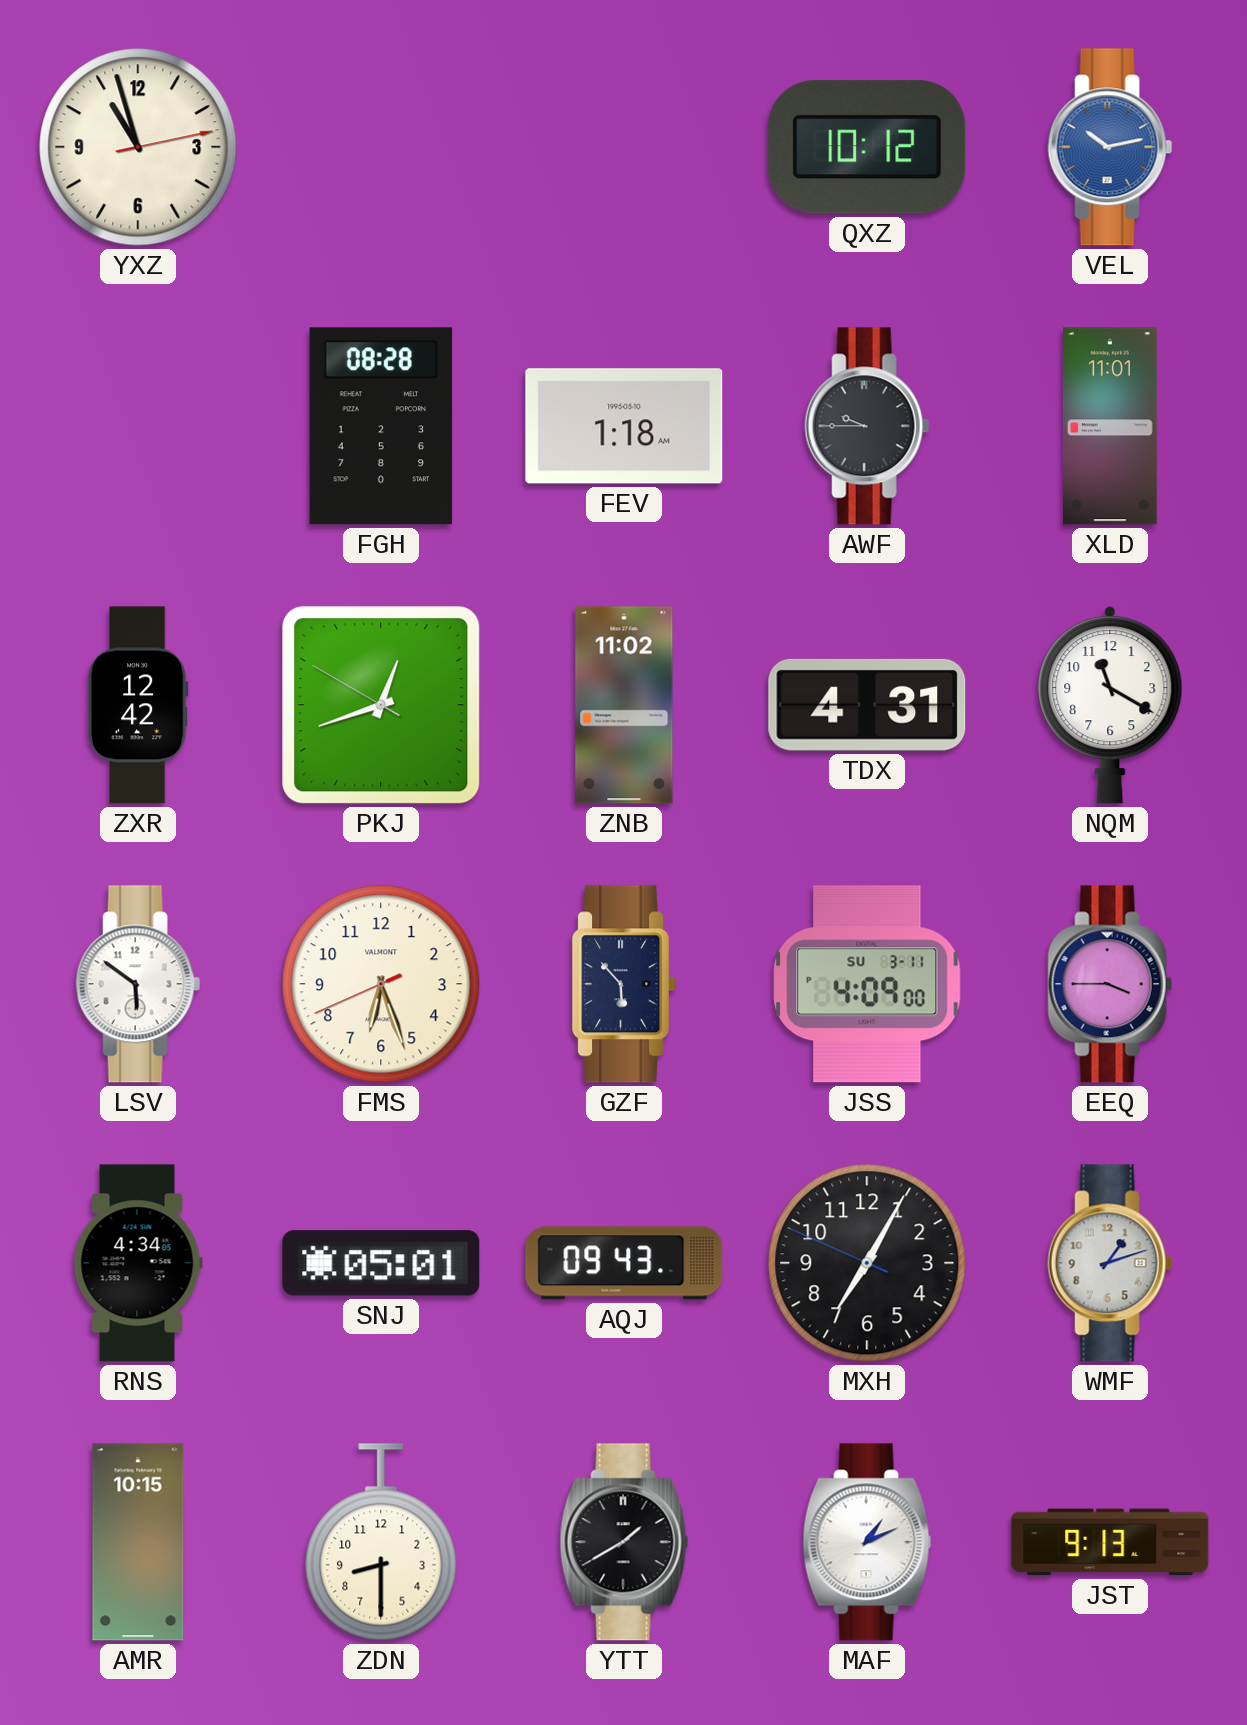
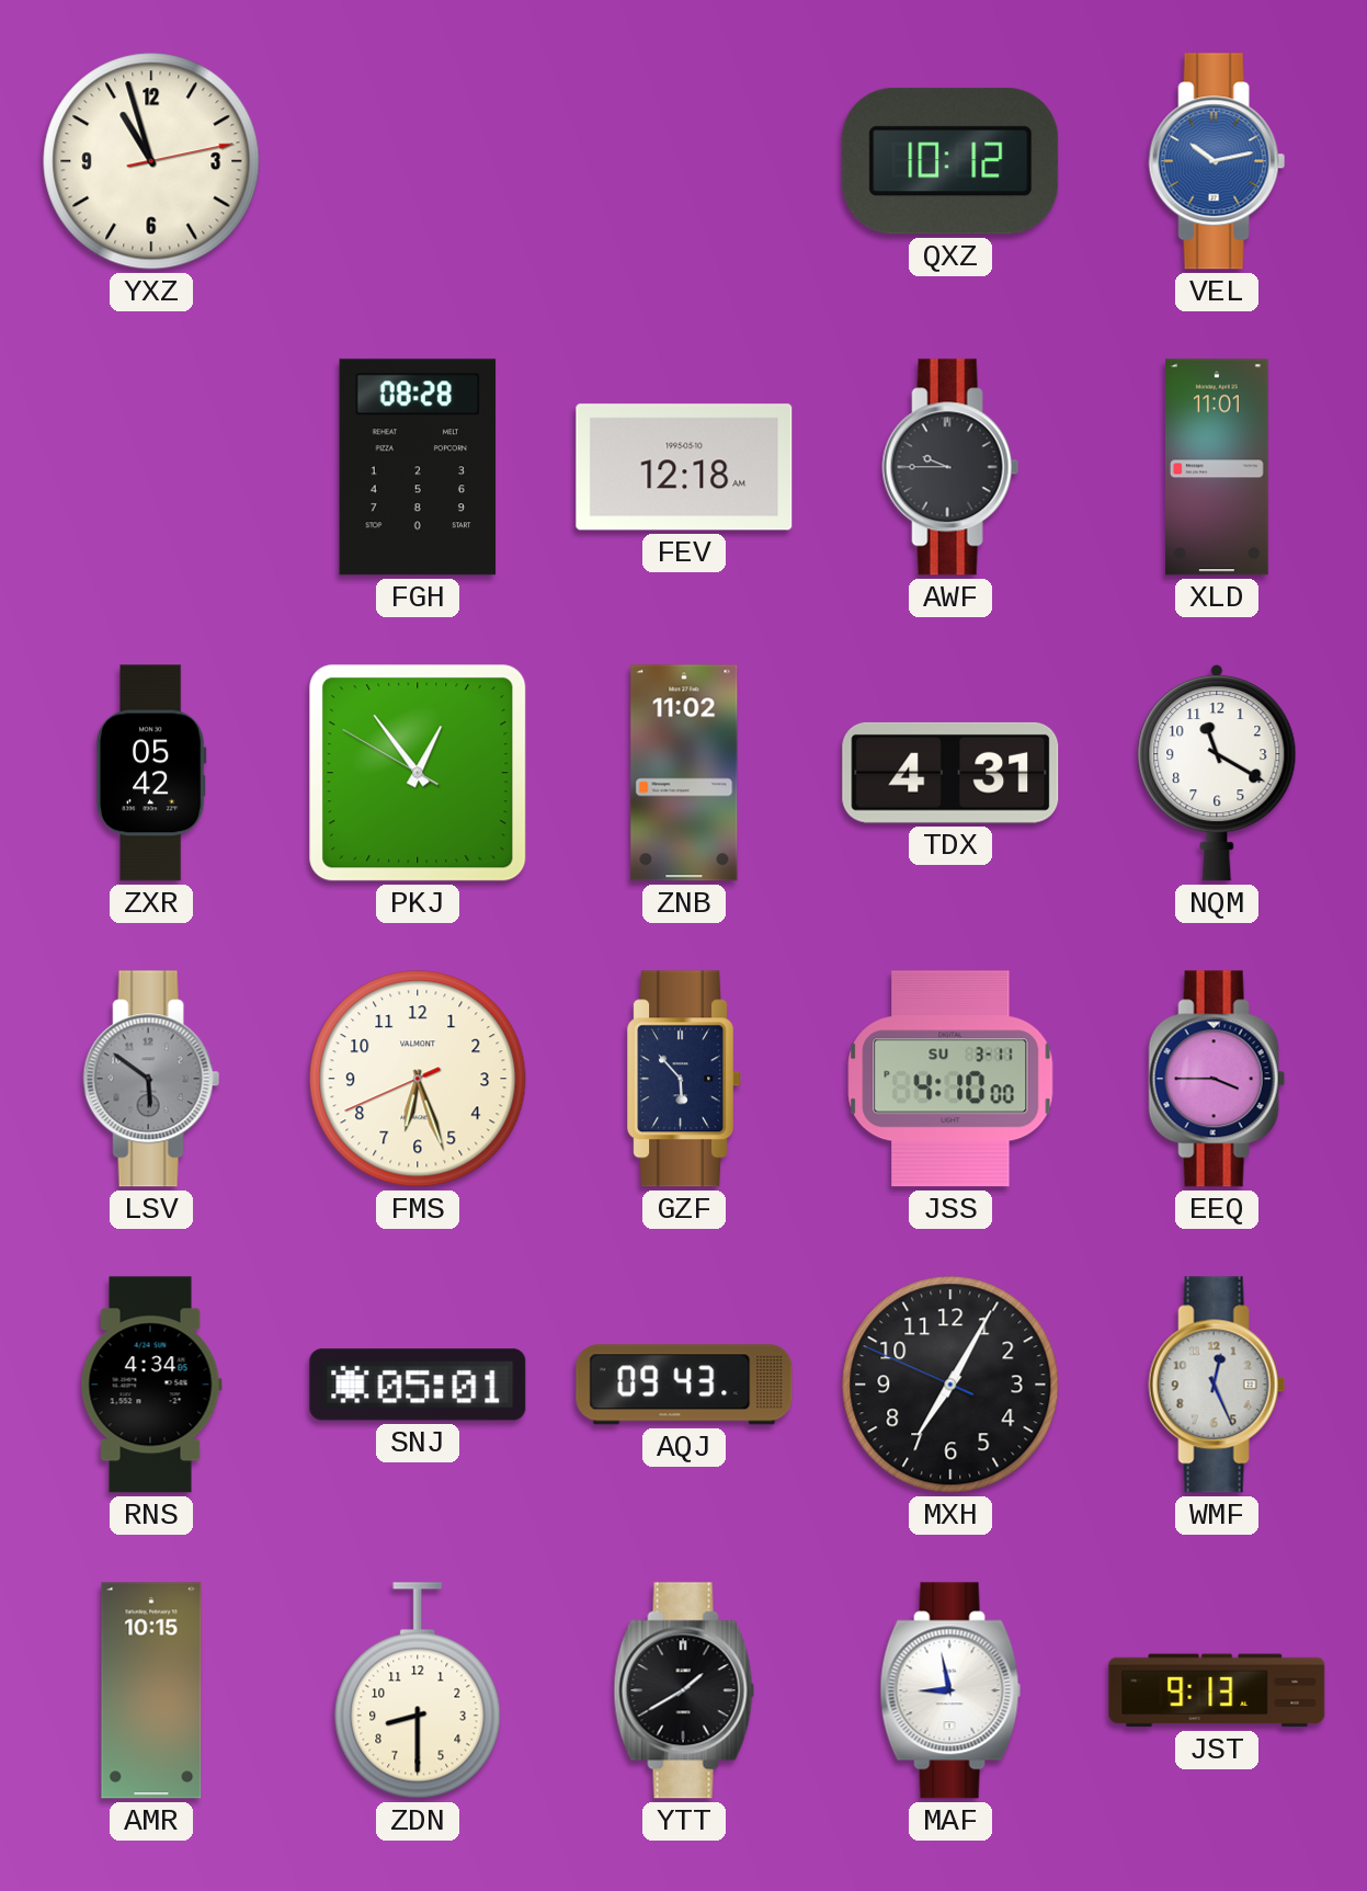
FEV: 1:18 -> 12:18 (684, 467)
ZXR: 12:42 -> 05:42 (151, 773)
PKJ: 12:41 -> 12:53 (418, 773)
LSV dial: white -> grey (151, 1079)
JSS: 4:09 -> 4:10 (950, 1079)
WMF: 1:12 -> 12:26 (1217, 1385)
MAF: 1:11 -> 8:58 (950, 1690)
